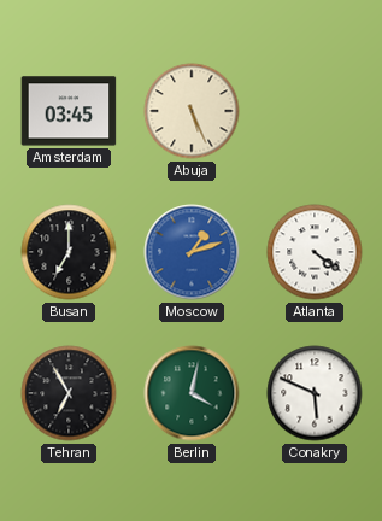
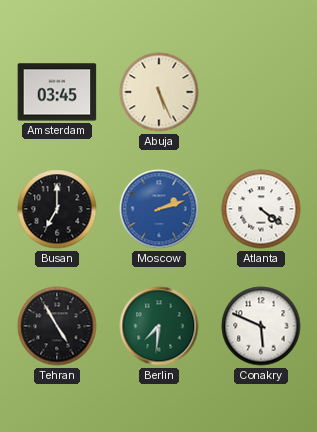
Moscow: 1:12 -> 2:12 (159, 209)
Tehran: 6:55 -> 4:55 (57, 326)
Berlin: 4:02 -> 7:31 (159, 326)
